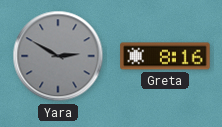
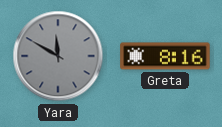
Yara: 2:50 -> 11:50 (58, 56)
